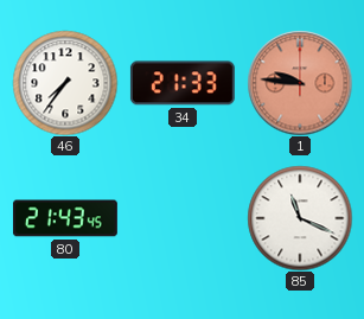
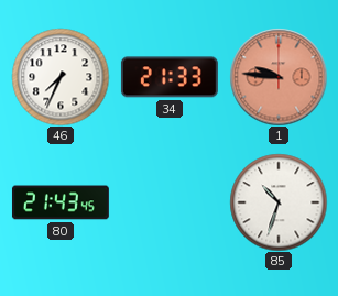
46: 7:36 -> 7:34 (61, 77)
85: 11:19 -> 10:33 (279, 202)
